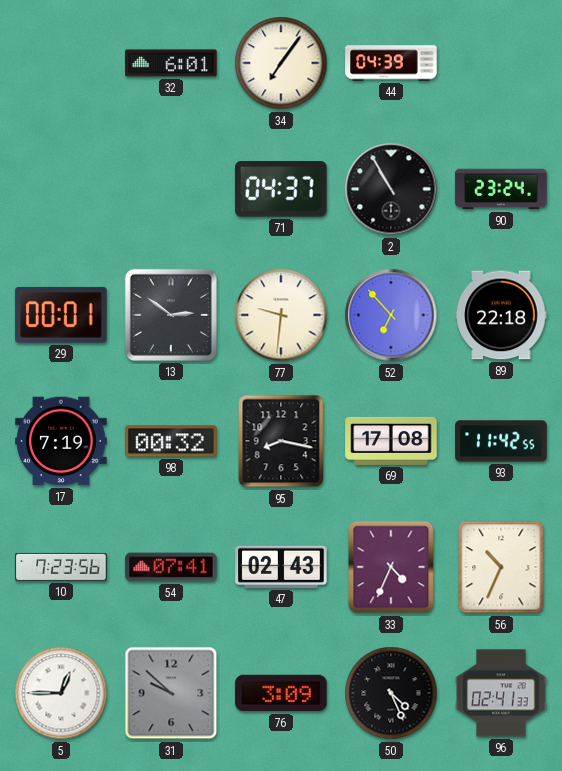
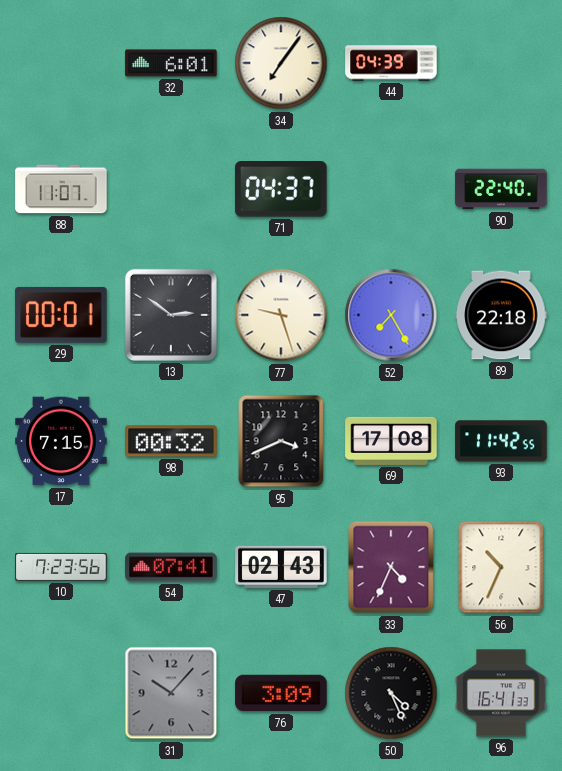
88: none -> 11:07 (61, 189)
2: 10:55 -> none (391, 189)
90: 23:24 -> 22:40 (501, 189)
77: 9:31 -> 9:27 (281, 315)
52: 6:53 -> 7:25 (391, 315)
17: 7:19 -> 7:15 (61, 441)
95: 8:17 -> 3:41 (281, 441)
5: 12:45 -> none (61, 693)
31: 9:52 -> 10:07 (171, 693)
96: 02:41 -> 16:41 (501, 693)
